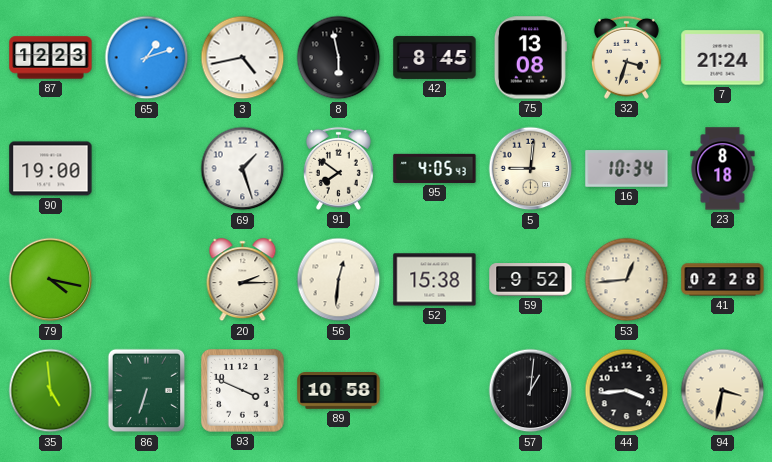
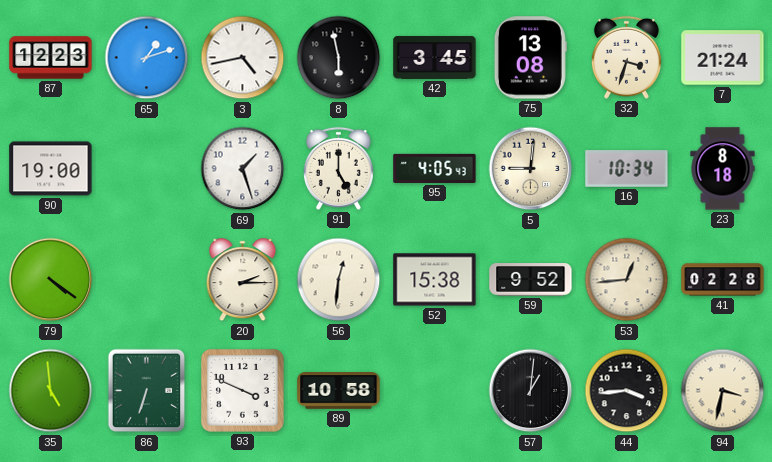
42: 8:45 -> 3:45 (435, 57)
91: 7:51 -> 5:00 (338, 168)
79: 4:17 -> 4:21 (51, 280)
